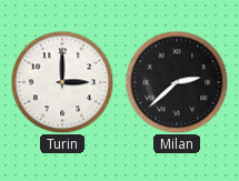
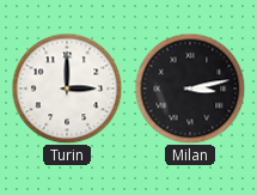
Milan: 2:38 -> 3:13 (190, 89)
